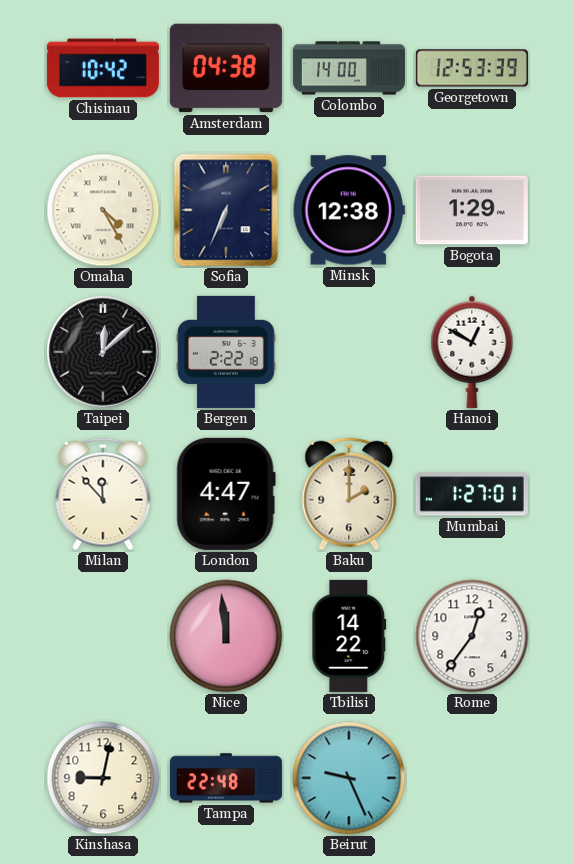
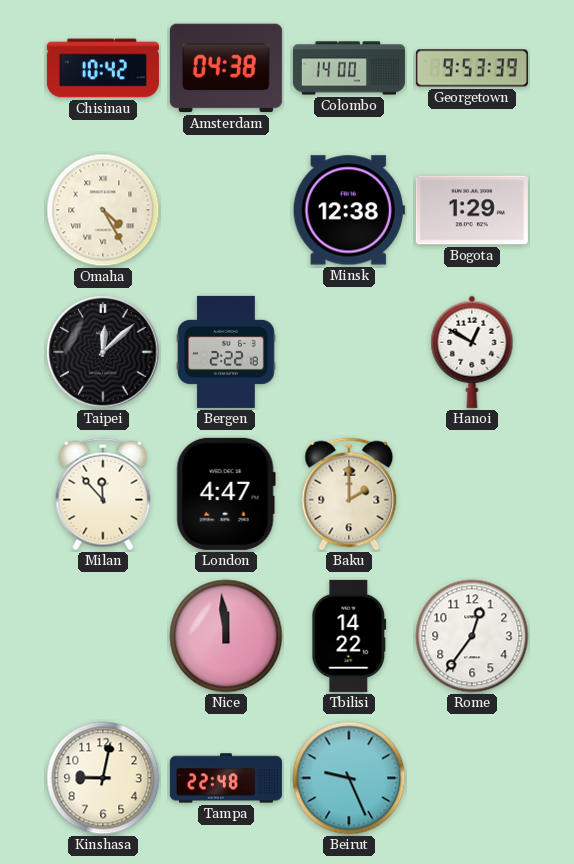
Georgetown: 12:53 -> 9:53 (472, 68)
Sofia: 6:34 -> none (226, 210)
Mumbai: 1:27 -> none (472, 494)
